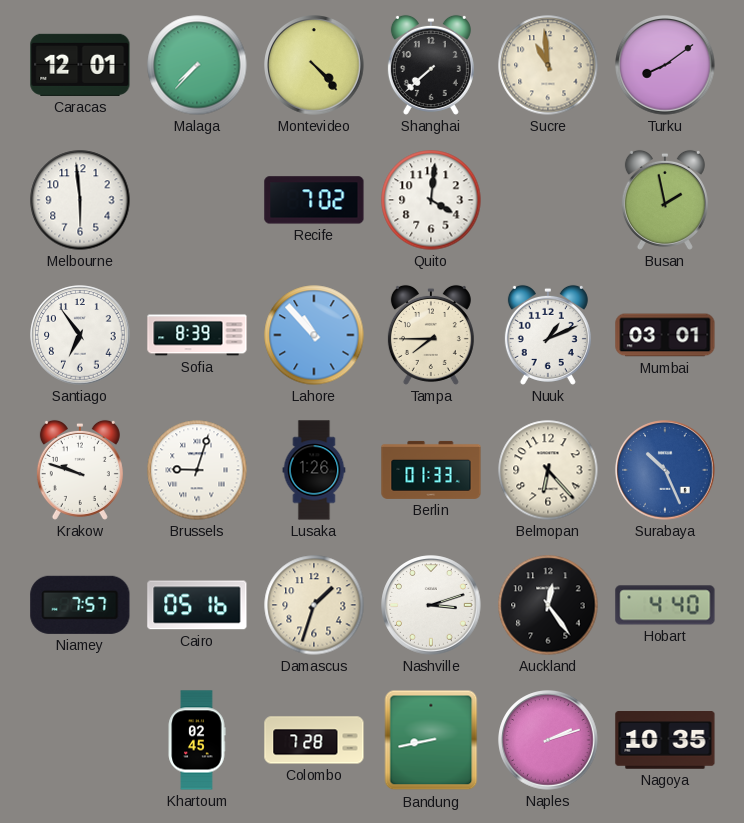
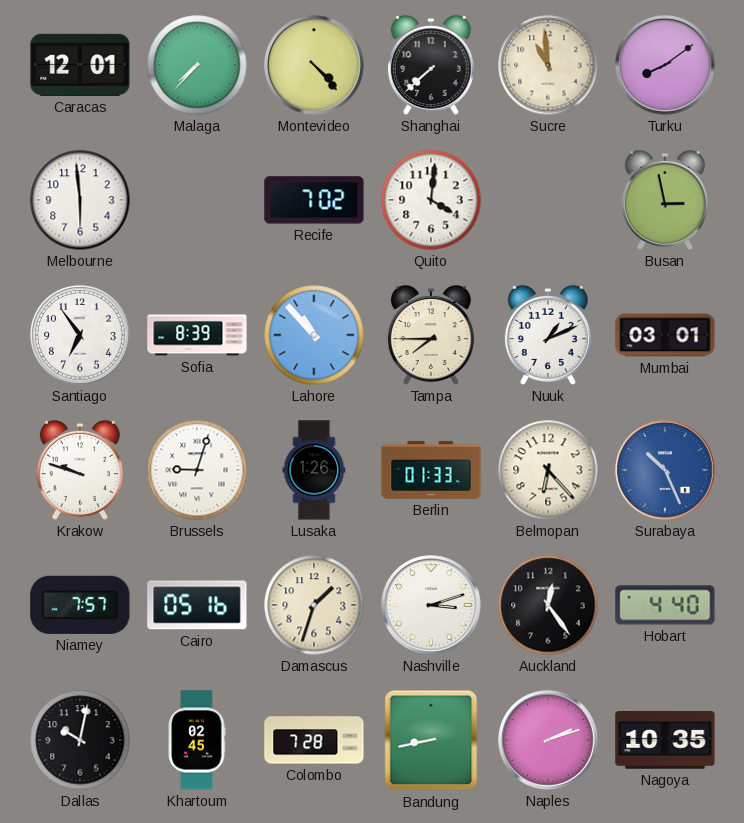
Busan: 1:58 -> 2:58 (665, 200)
Dallas: none -> 10:02 (80, 740)
